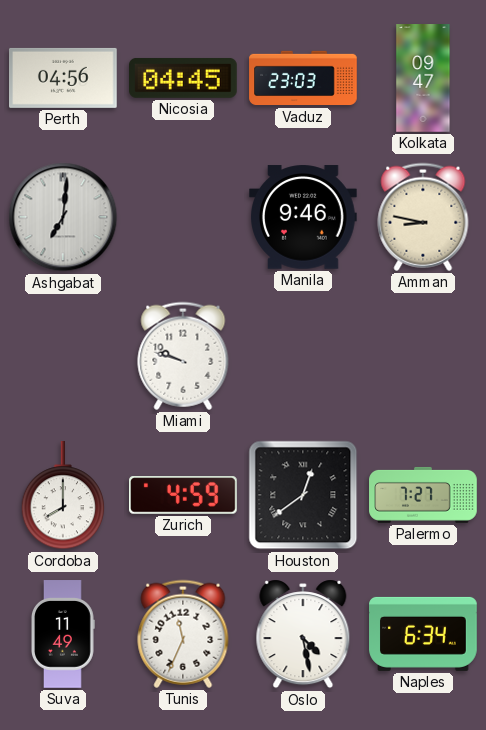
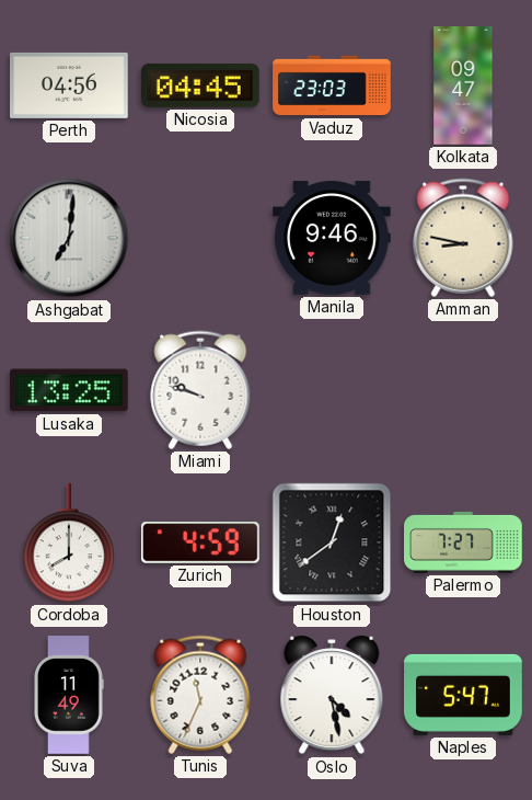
Lusaka: none -> 13:25 (70, 390)
Naples: 6:34 -> 5:47 (463, 695)
